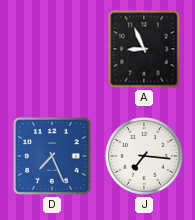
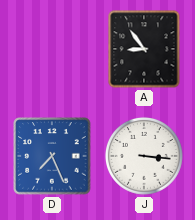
A: 8:56 -> 8:54 (144, 49)
J: 7:16 -> 3:16 (144, 156)
